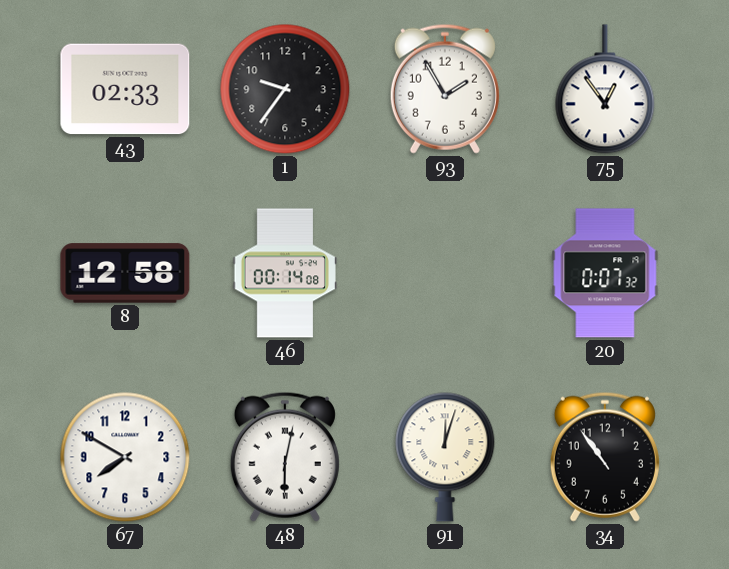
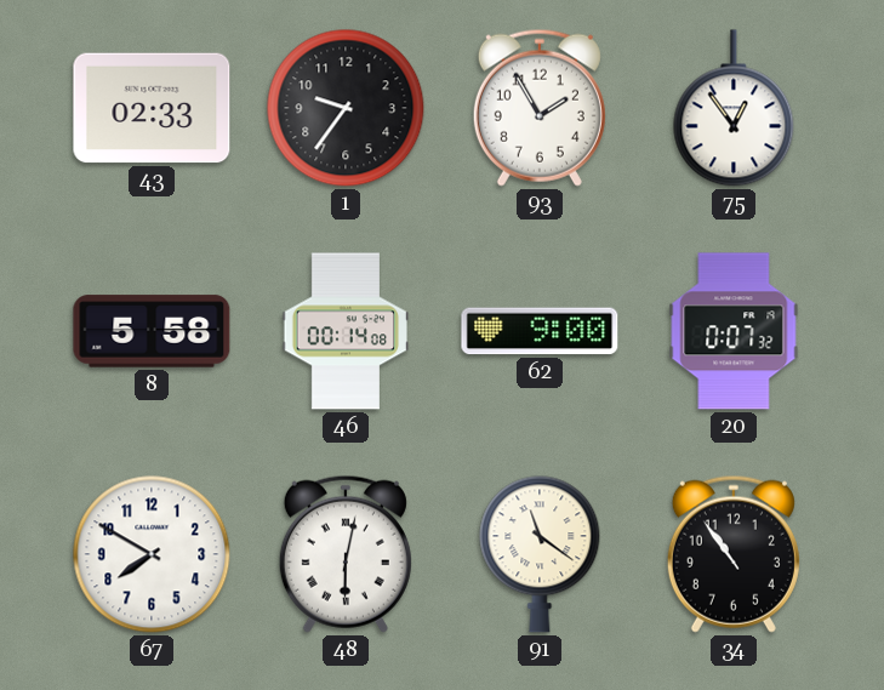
8: 12:58 -> 5:58 (152, 331)
62: none -> 9:00 (540, 331)
91: 12:03 -> 11:21 (540, 554)
